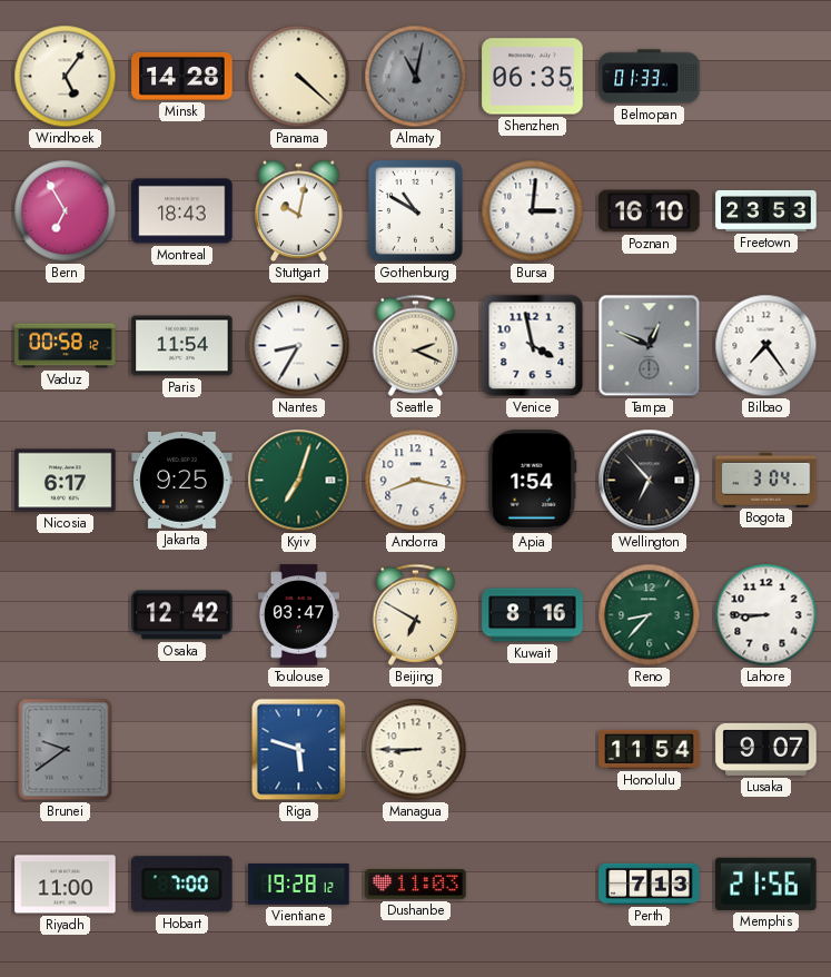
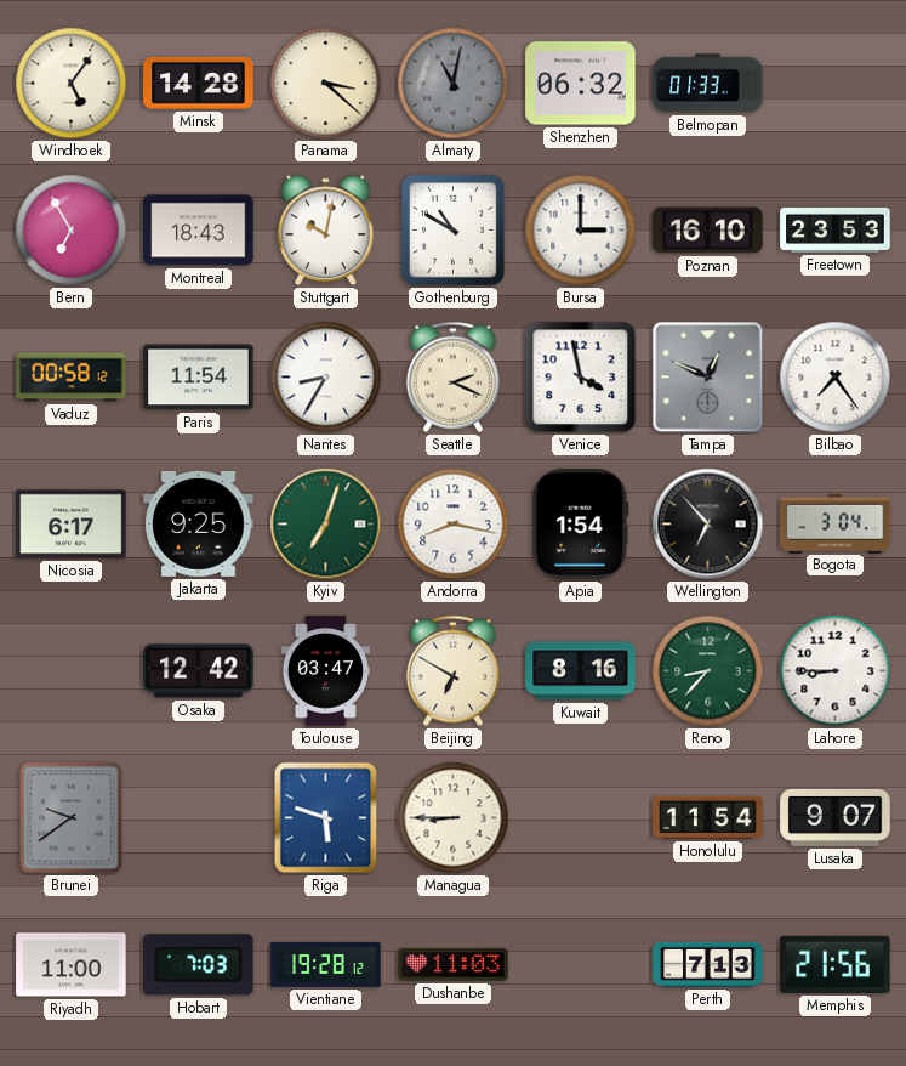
Panama: 4:22 -> 3:22 (326, 84)
Shenzhen: 06:35 -> 06:32 (581, 84)
Bursa: 3:01 -> 3:00 (581, 231)
Hobart: 7:00 -> 7:03 (199, 965)
